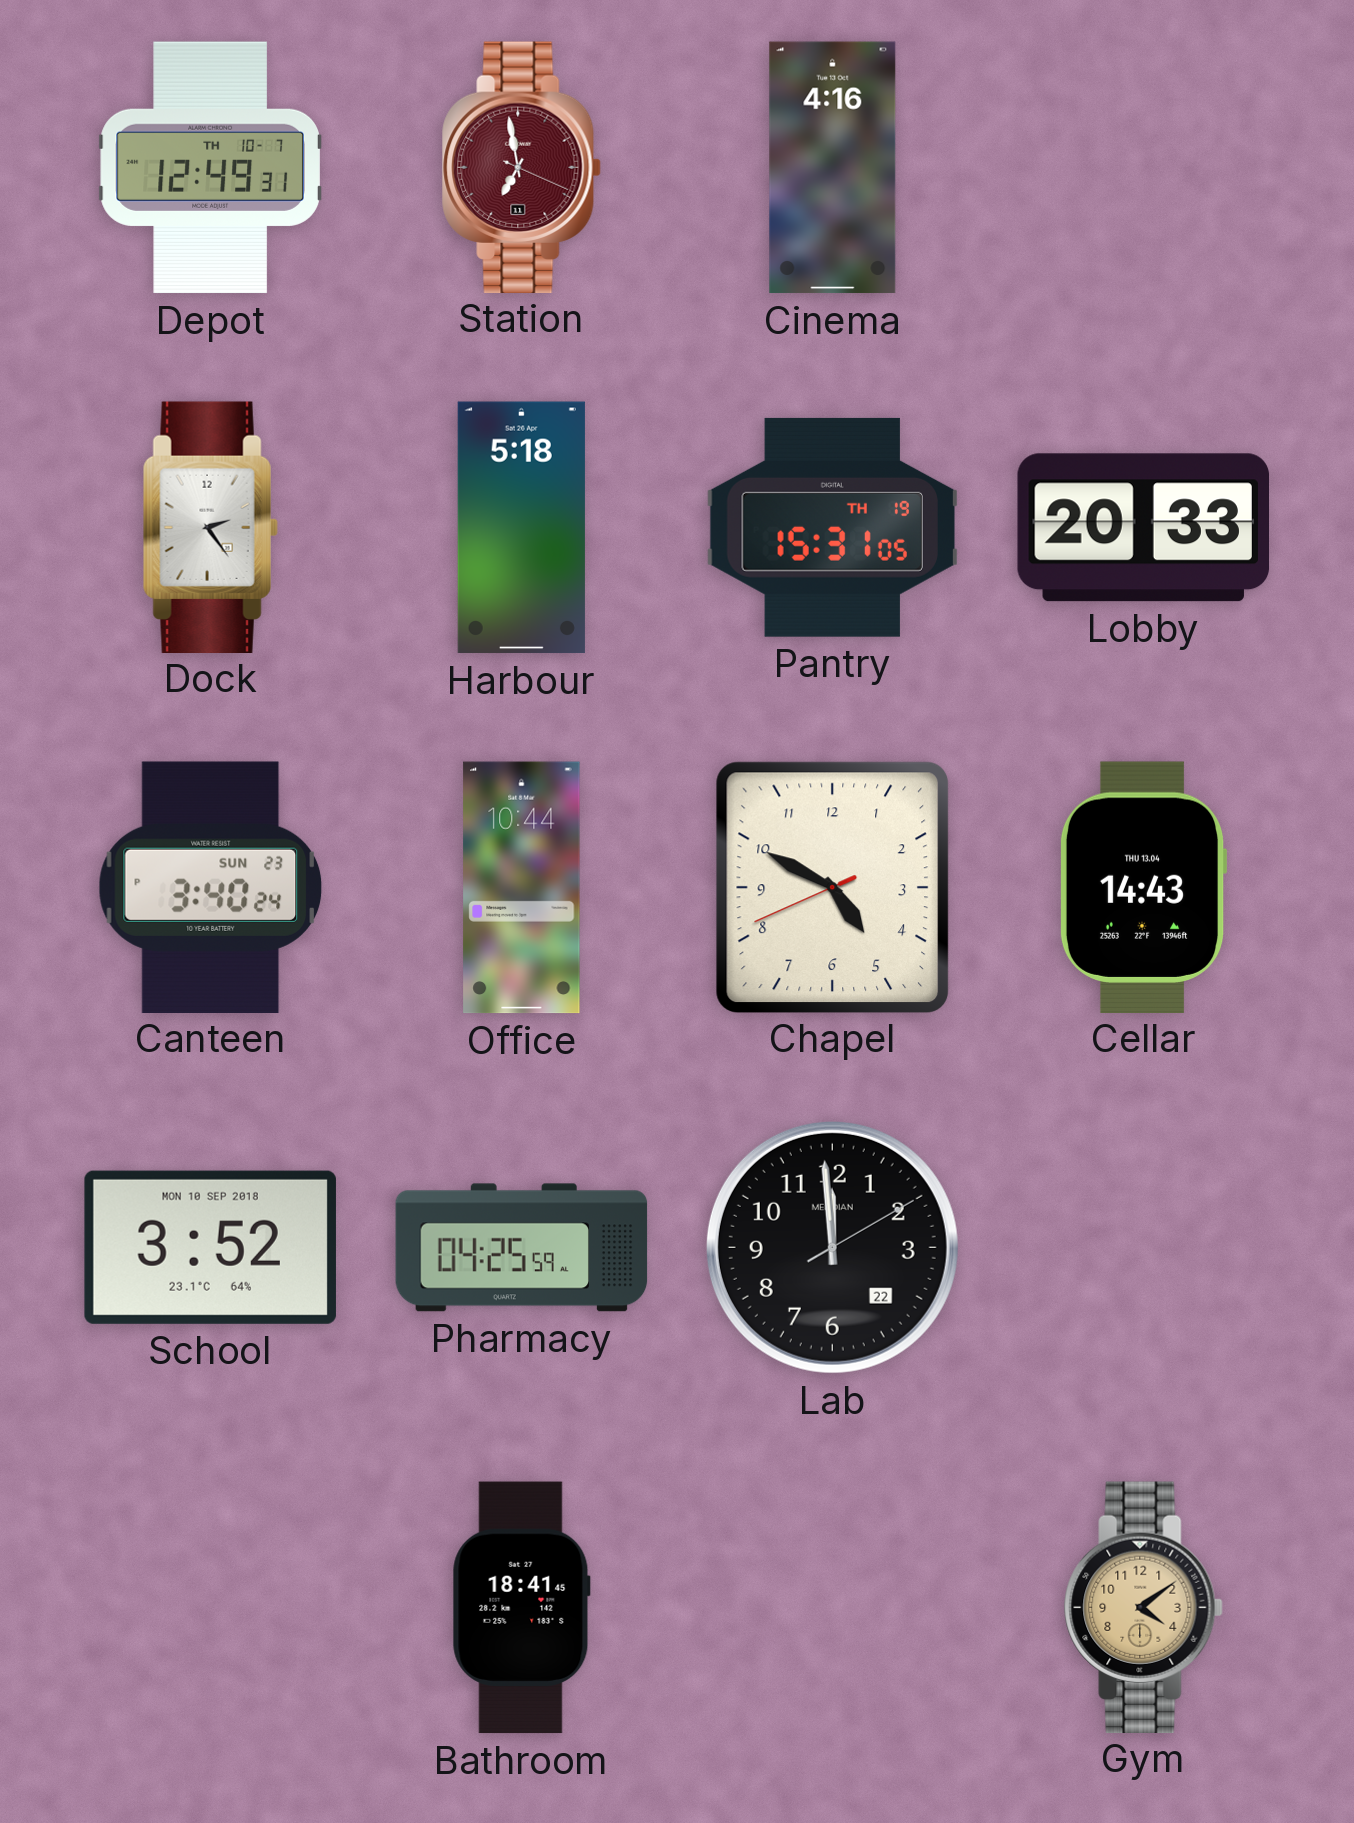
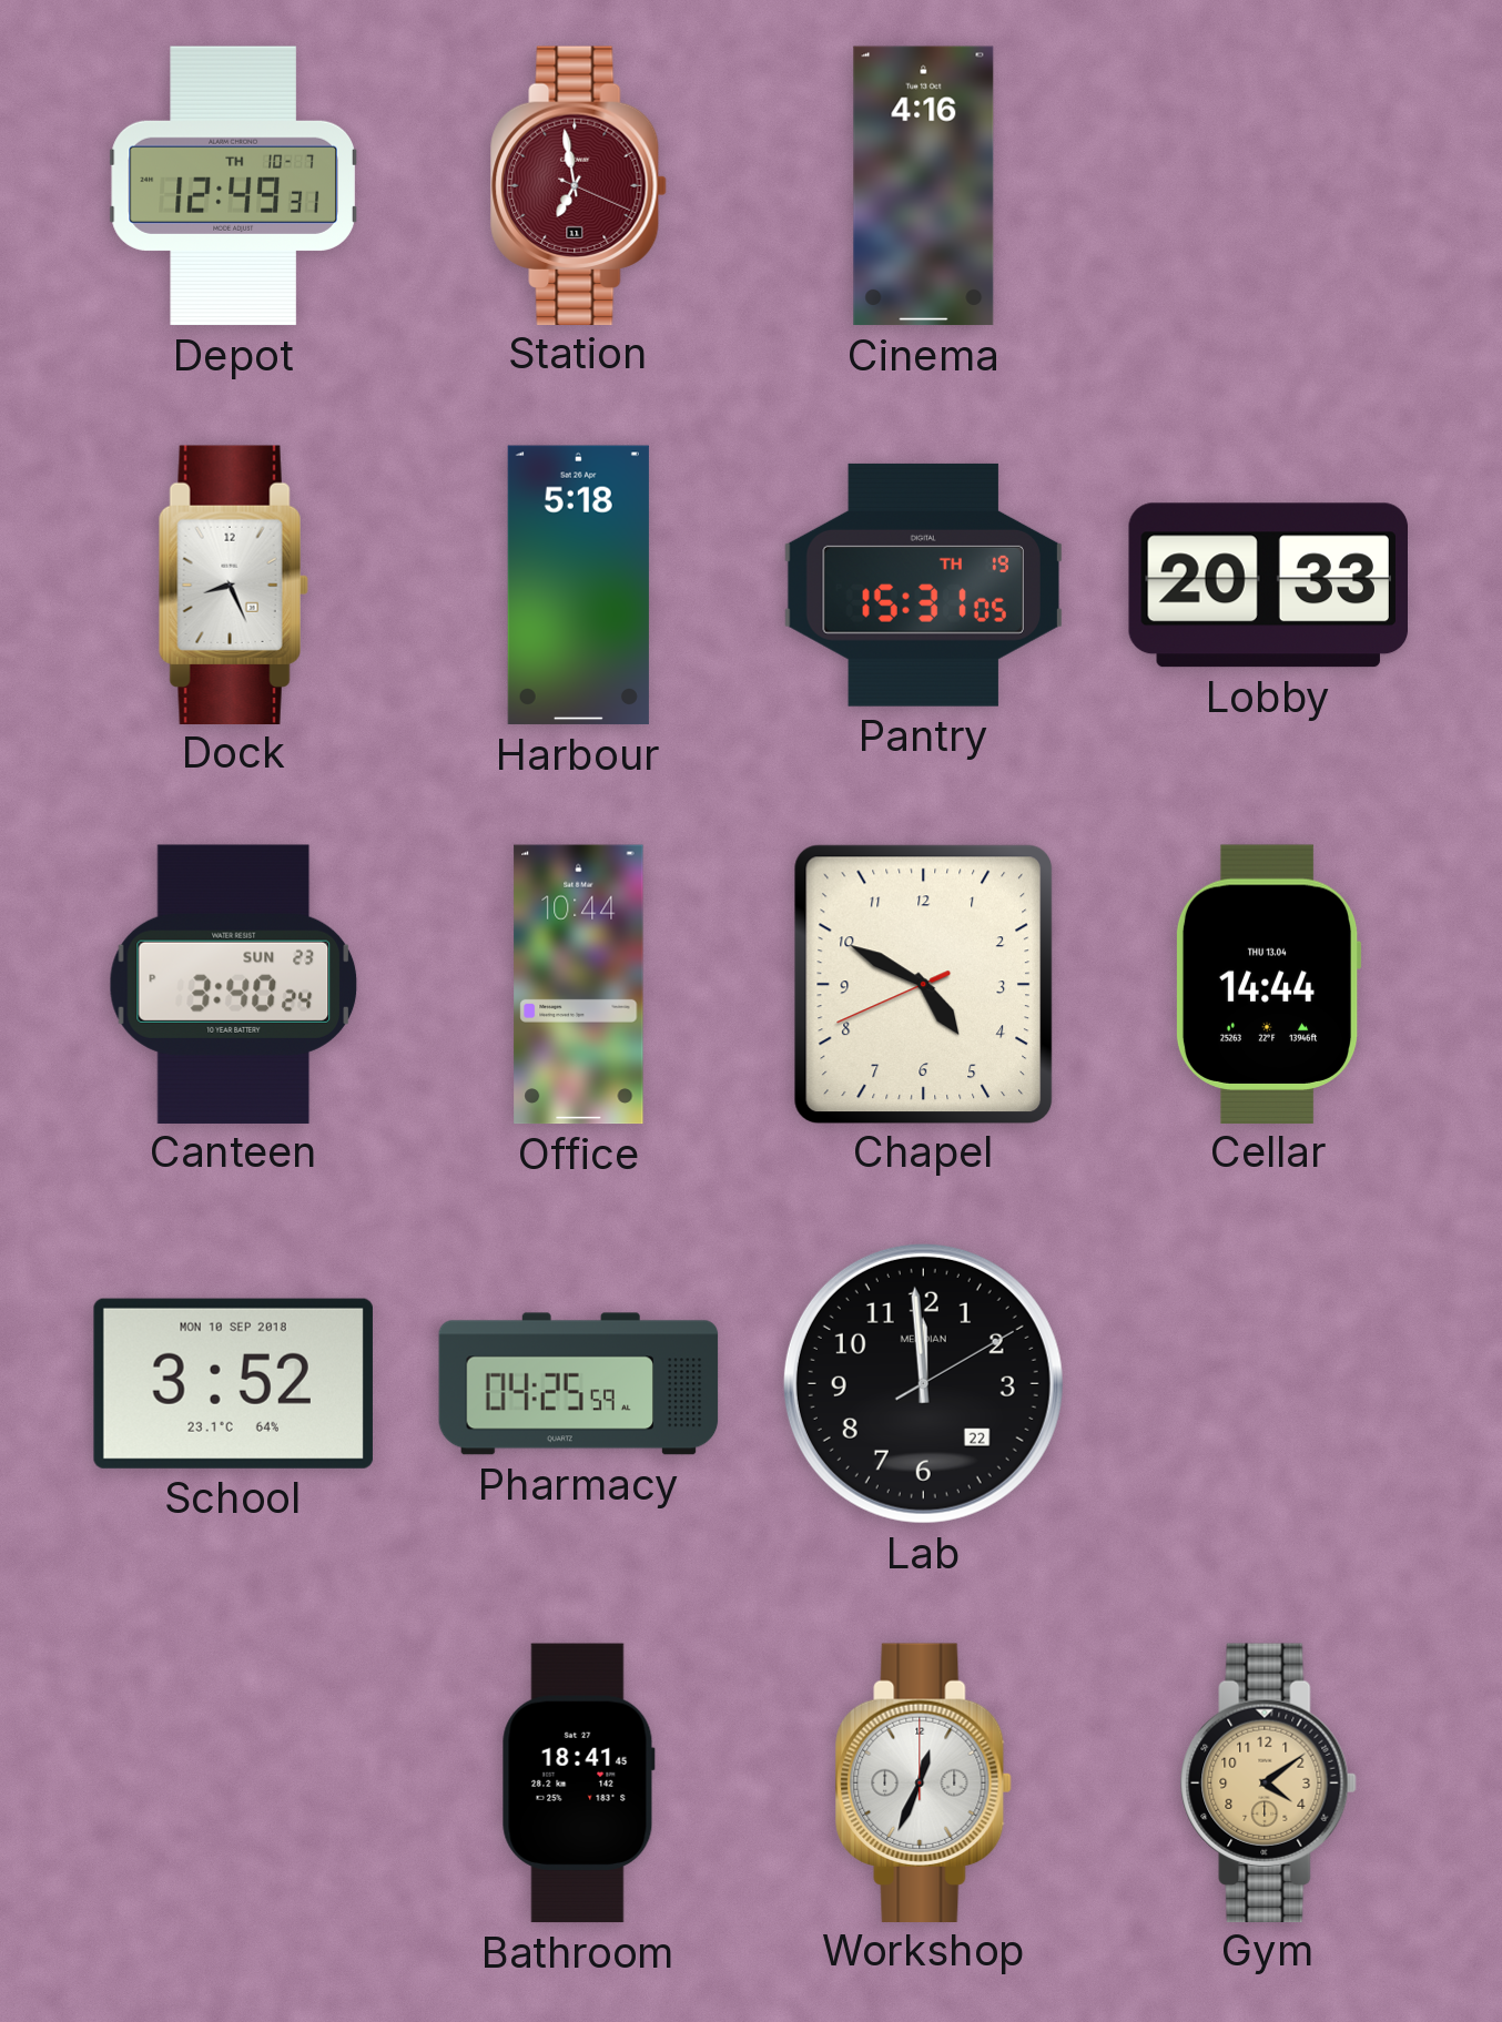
Dock: 2:24 -> 8:26 (233, 585)
Cellar: 14:43 -> 14:44 (1268, 984)
Workshop: none -> 12:34 (924, 1782)
